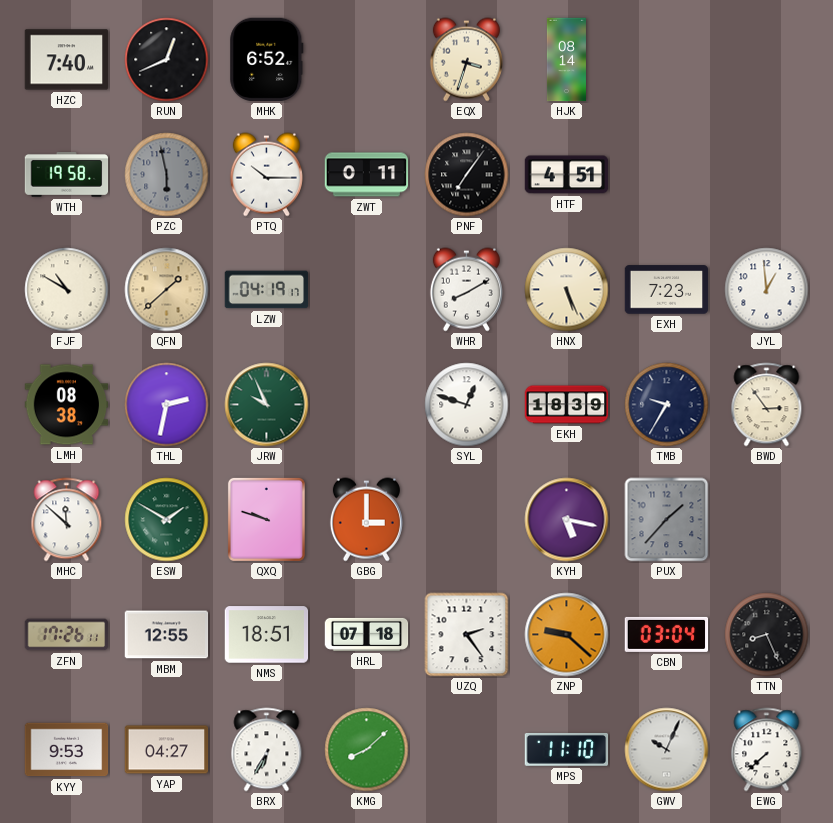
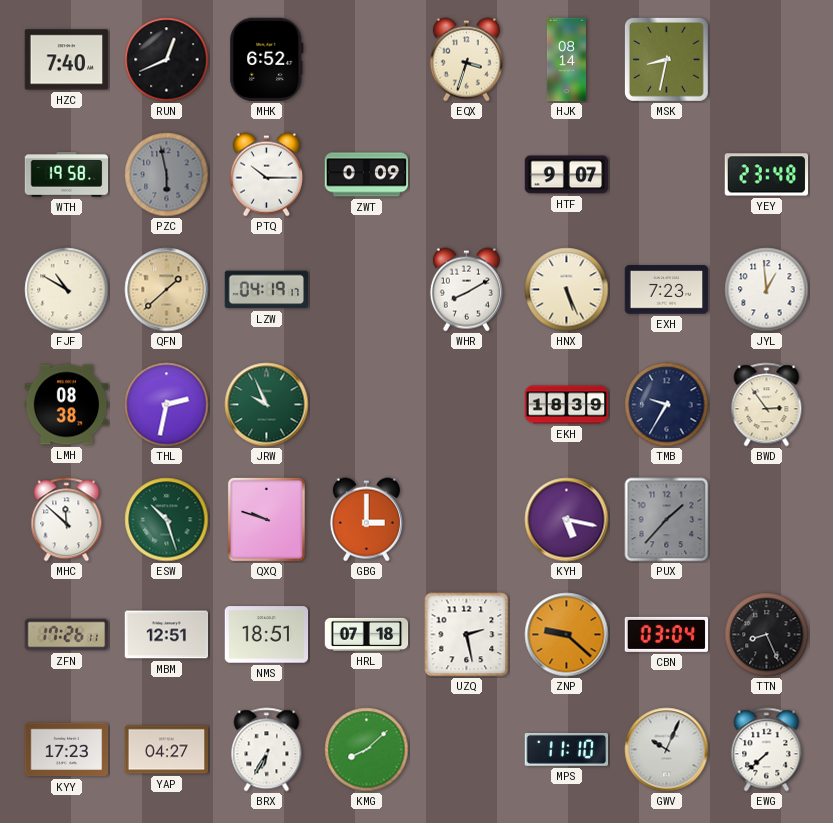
MSK: none -> 8:32 (666, 59)
ZWT: 0:11 -> 0:09 (367, 175)
PNF: 7:06 -> none (467, 175)
HTF: 4:51 -> 9:07 (567, 175)
YEY: none -> 23:48 (767, 175)
SYL: 12:48 -> none (467, 405)
ESW: 1:50 -> 10:27 (167, 520)
MBM: 12:55 -> 12:51 (167, 635)
UZQ: 2:24 -> 2:28 (467, 635)
KYY: 9:53 -> 17:23 (67, 750)
